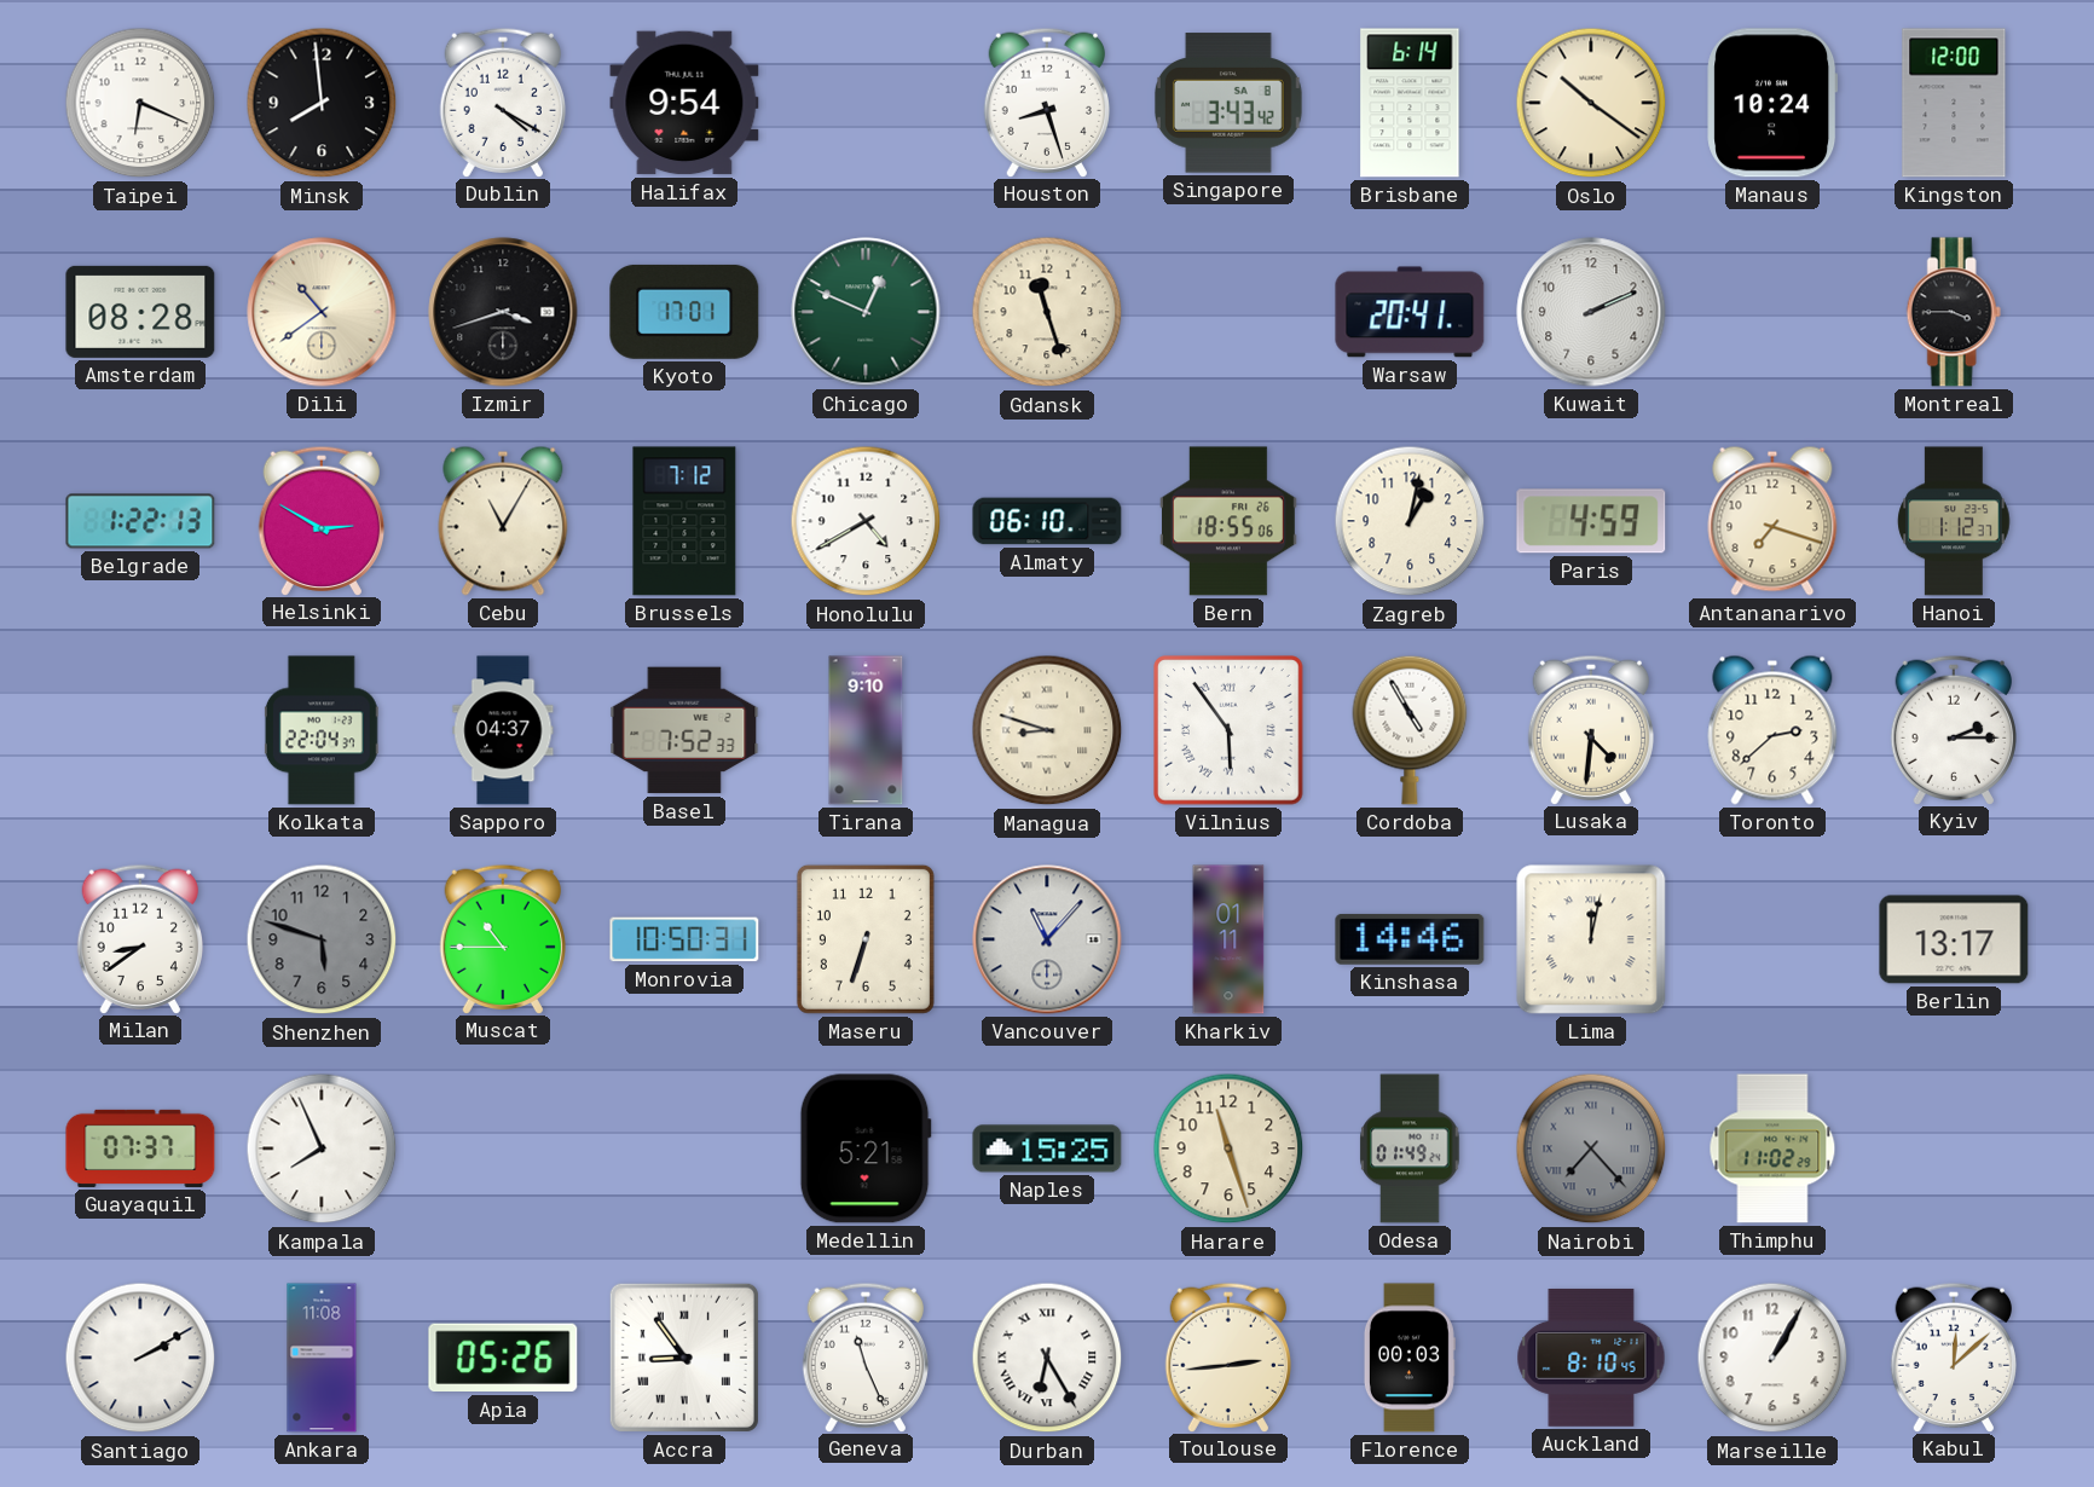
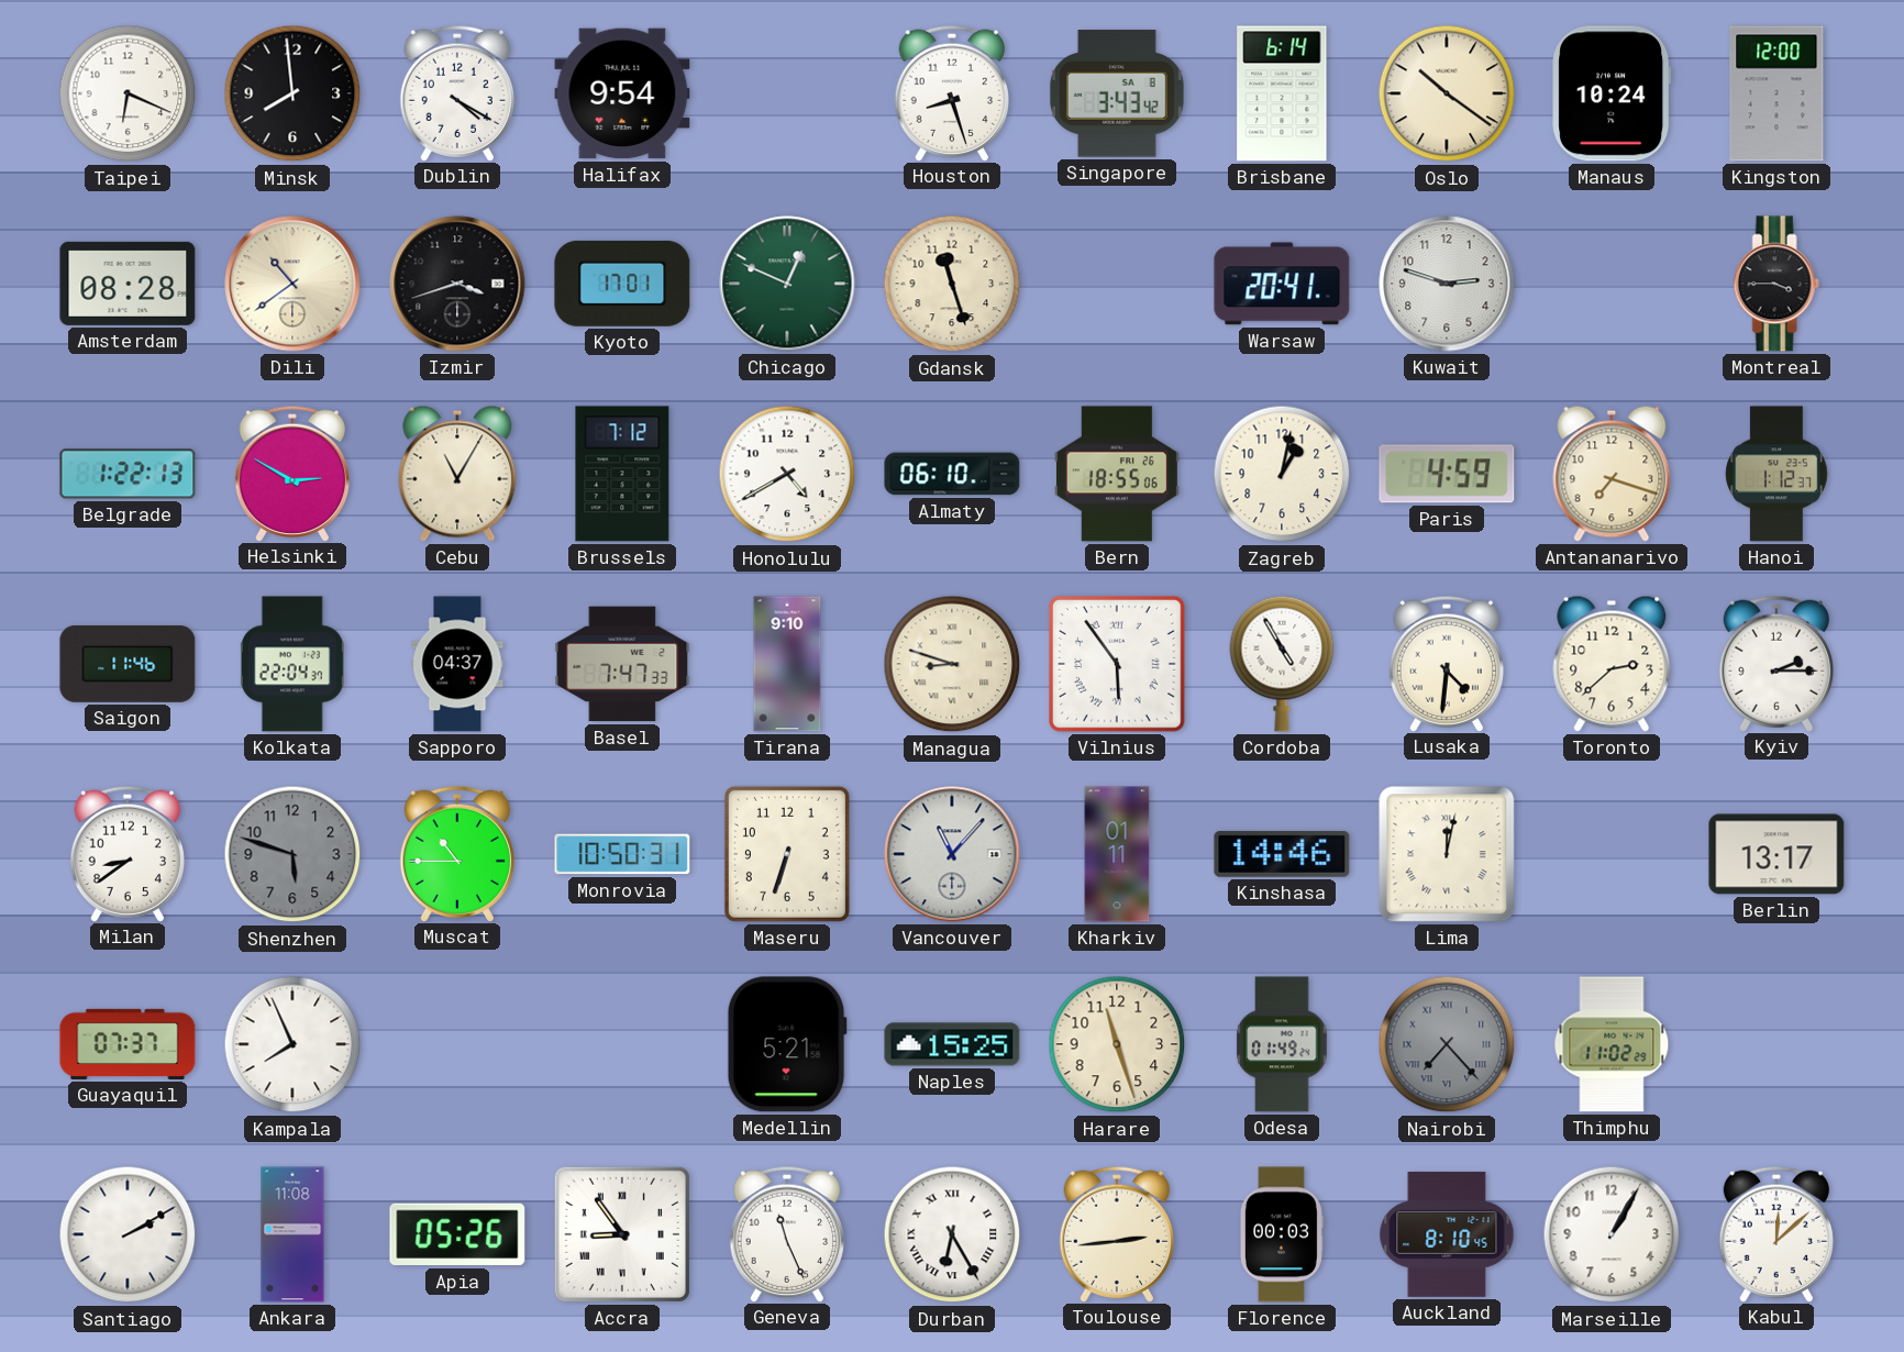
Kuwait: 2:11 -> 2:48 (1447, 284)
Saigon: none -> 11:46 (128, 664)
Basel: 7:52 -> 7:47 (622, 664)
